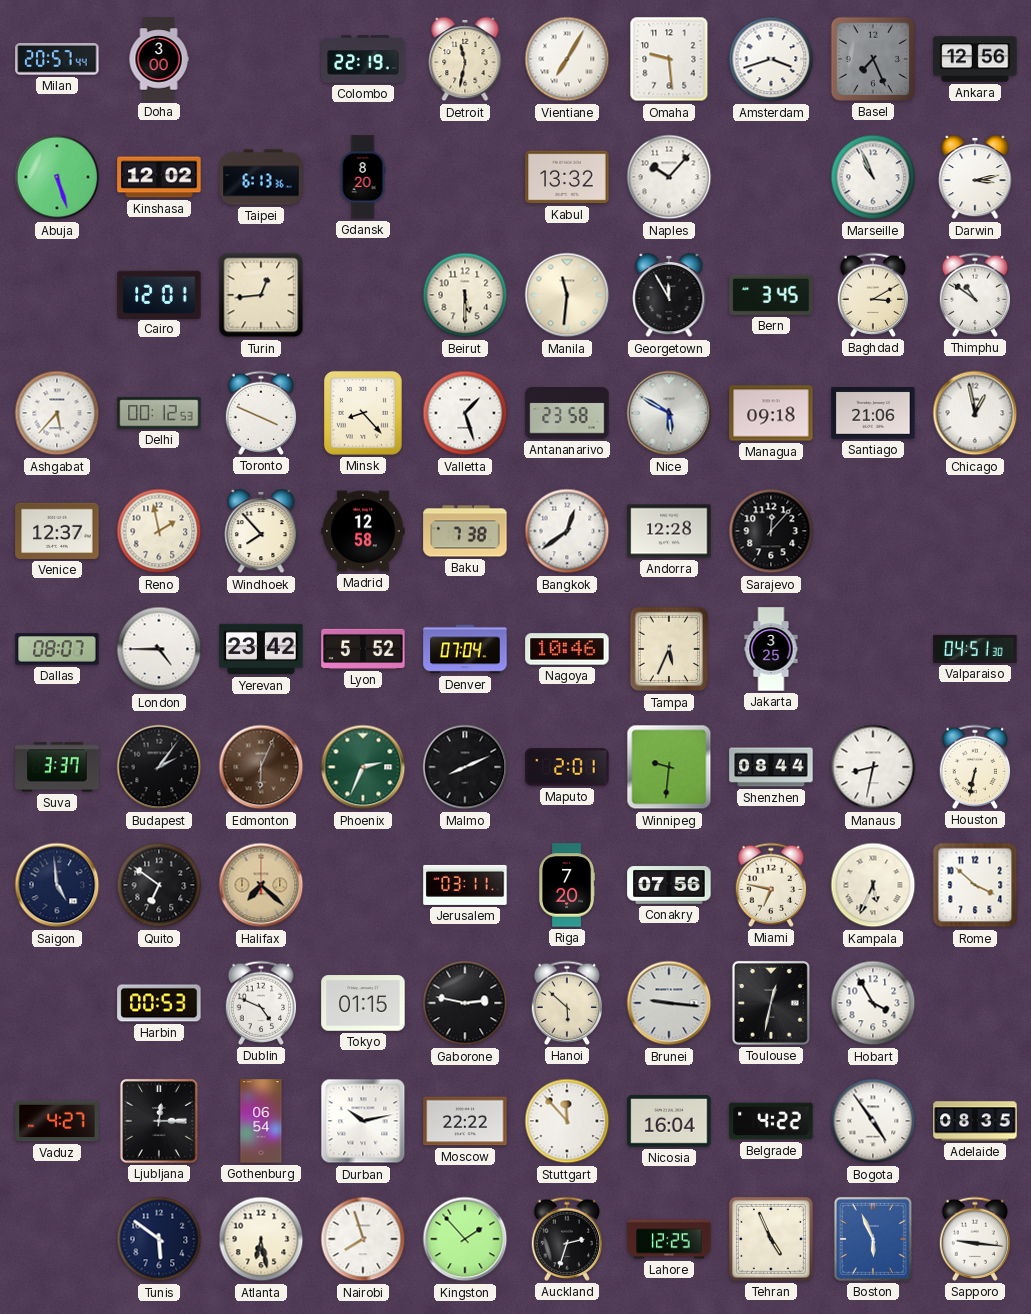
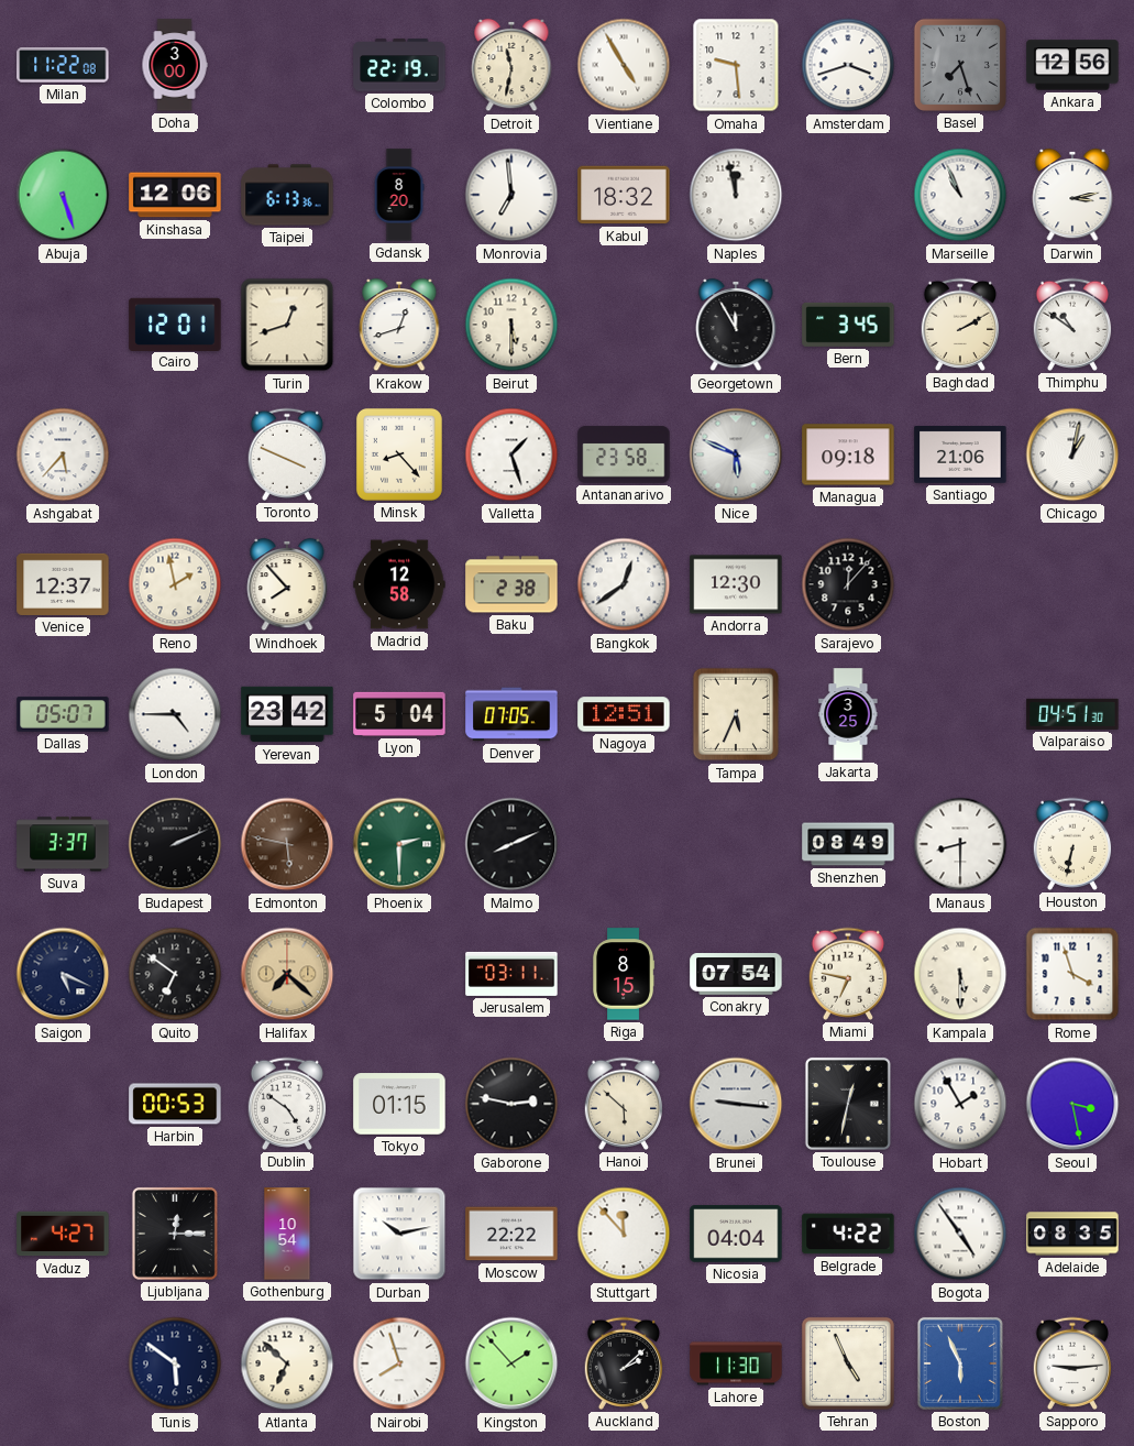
Milan: 20:57 -> 11:22 (63, 65)
Vientiane: 7:05 -> 4:55 (624, 65)
Basel: 7:26 -> 7:27 (960, 65)
Kinshasa: 12:02 -> 12:06 (175, 195)
Monrovia: none -> 6:59 (511, 195)
Kabul: 13:32 -> 18:32 (624, 195)
Naples: 10:07 -> 11:58 (736, 195)
Turin: 12:44 -> 12:42 (287, 325)
Krakow: none -> 12:42 (399, 325)
Manila: 11:31 -> none (567, 295)
Baghdad: 3:10 -> 2:10 (960, 325)
Delhi: 00:12 -> none (159, 413)
Nice: 5:50 -> 5:49 (736, 454)
Chicago: 12:58 -> 1:02 (1072, 454)
Baku: 7:38 -> 2:38 (511, 584)
Andorra: 12:28 -> 12:30 (736, 584)
Dallas: 08:07 -> 05:07 (63, 714)
Lyon: 5:52 -> 5:04 (399, 714)
Denver: 07:04 -> 07:05 (511, 714)
Nagoya: 10:46 -> 12:51 (624, 714)
Budapest: 2:06 -> 2:11 (175, 844)
Edmonton: 6:04 -> 5:47 (287, 844)
Phoenix: 2:34 -> 2:30 (399, 844)
Maputo: 2:01 -> none (567, 767)
Winnipeg: 9:31 -> none (669, 767)
Shenzhen: 08:44 -> 08:49 (848, 844)
Manaus: 8:32 -> 8:30 (960, 844)
Saigon: 4:59 -> 5:19 (63, 974)
Riga: 7:20 -> 8:15 (625, 974)
Conakry: 07:56 -> 07:54 (736, 975)
Kampala: 5:34 -> 5:30 (960, 974)
Rome: 3:52 -> 3:57 (1072, 974)
Dublin: 4:49 -> 4:51 (287, 1104)
Hobart: 3:55 -> 1:55 (960, 1104)
Seoul: none -> 3:28 (1072, 1104)
Gothenburg: 06:54 -> 10:54 (287, 1234)
Nicosia: 16:04 -> 04:04 (736, 1234)
Atlanta: 6:28 -> 6:52 (287, 1363)
Auckland: 2:33 -> 2:08 (624, 1363)
Lahore: 12:25 -> 11:30 (736, 1363)
Sapporo: 9:16 -> 9:14 (1072, 1363)
